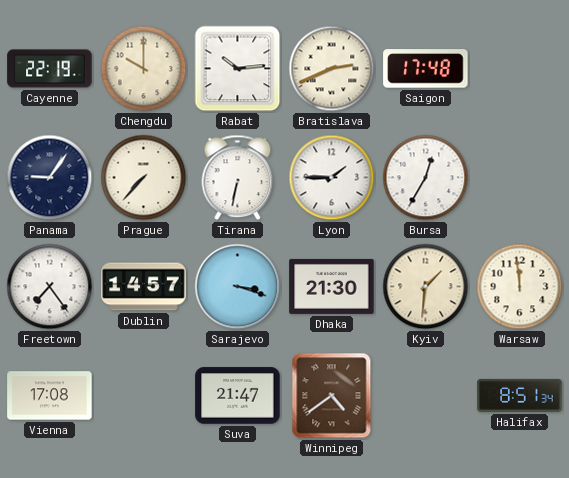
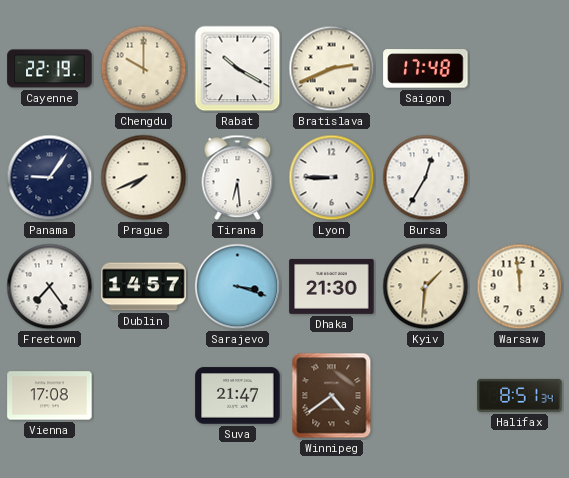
Rabat: 10:14 -> 10:20 (238, 69)
Prague: 7:37 -> 7:41 (144, 178)
Tirana: 6:32 -> 6:29 (238, 178)
Lyon: 1:45 -> 8:45 (332, 178)
